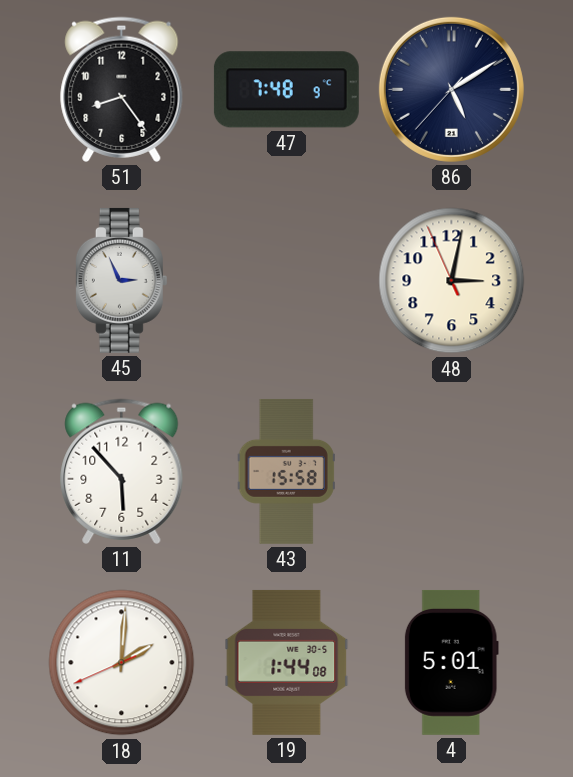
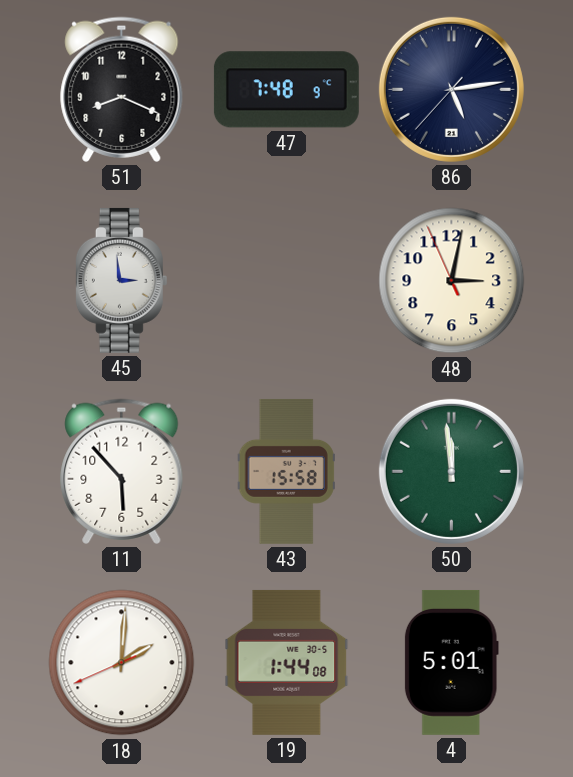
51: 8:24 -> 8:19 (122, 89)
86: 5:09 -> 5:13 (451, 89)
45: 2:56 -> 2:59 (121, 280)
50: none -> 11:59 (451, 471)
